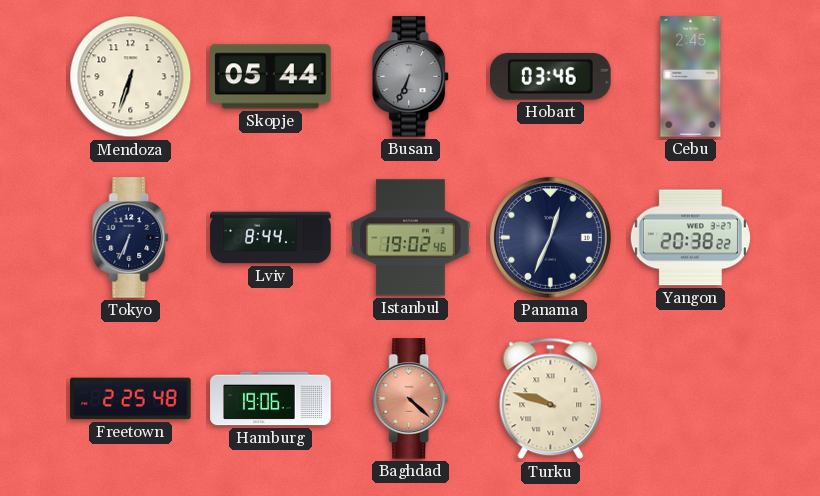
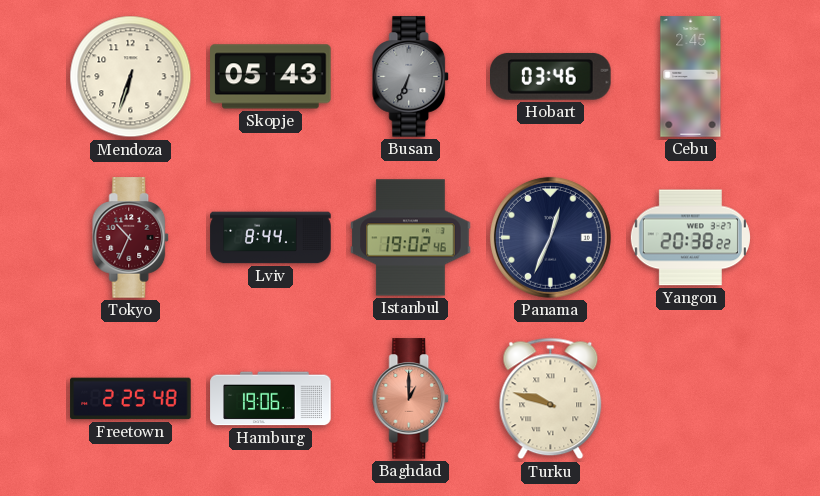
Skopje: 05:44 -> 05:43 (271, 77)
Tokyo: 6:34 -> 10:34 (131, 238)
Tokyo dial: navy -> burgundy (131, 238)
Baghdad: 4:22 -> 1:00 (411, 399)
